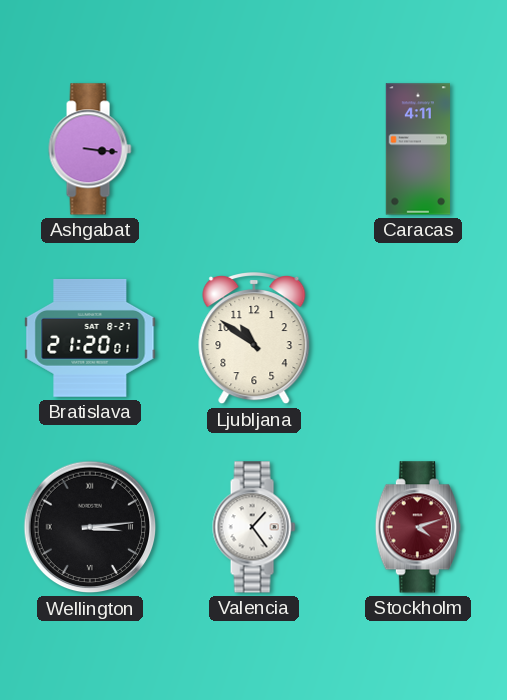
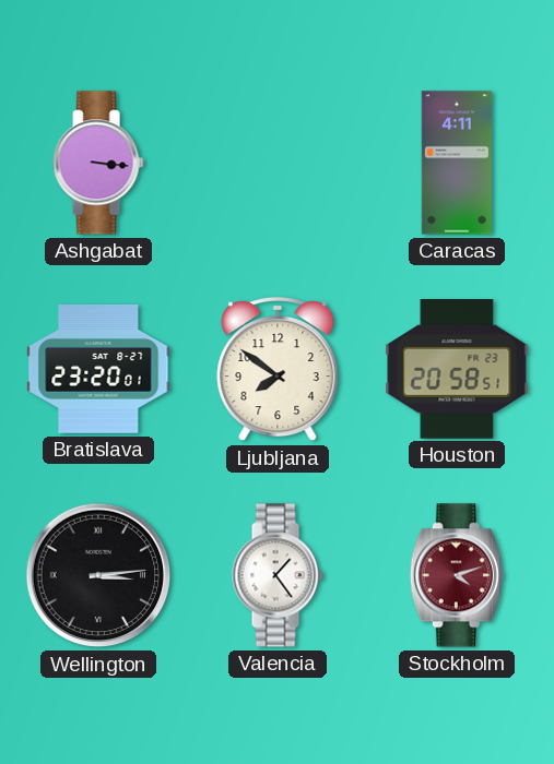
Bratislava: 21:20 -> 23:20 (98, 369)
Ljubljana: 10:51 -> 7:51 (278, 370)
Houston: none -> 20:58 (457, 370)
